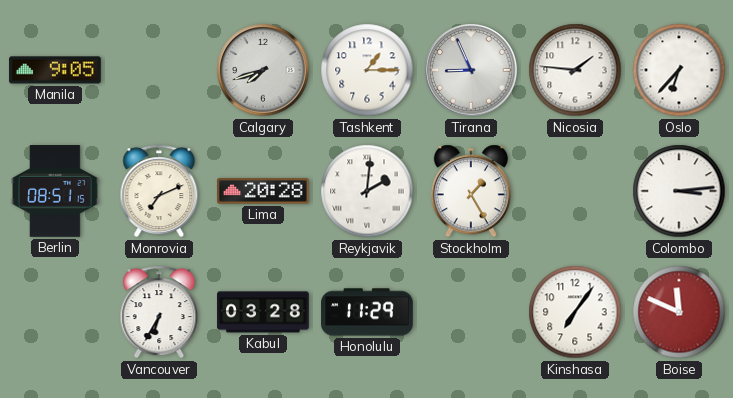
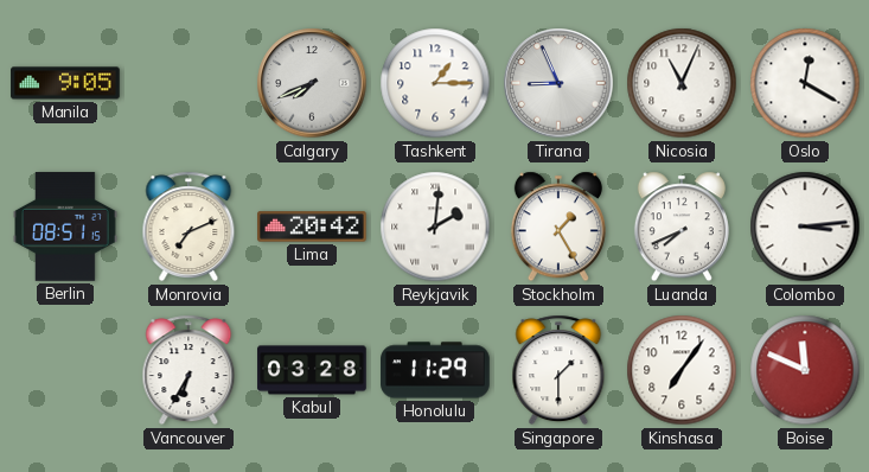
Calgary: 7:42 -> 7:41 (312, 83)
Nicosia: 1:46 -> 11:04 (682, 83)
Oslo: 6:37 -> 12:20 (805, 83)
Lima: 20:28 -> 20:42 (313, 227)
Luanda: none -> 7:41 (682, 227)
Singapore: none -> 1:30 (558, 370)
